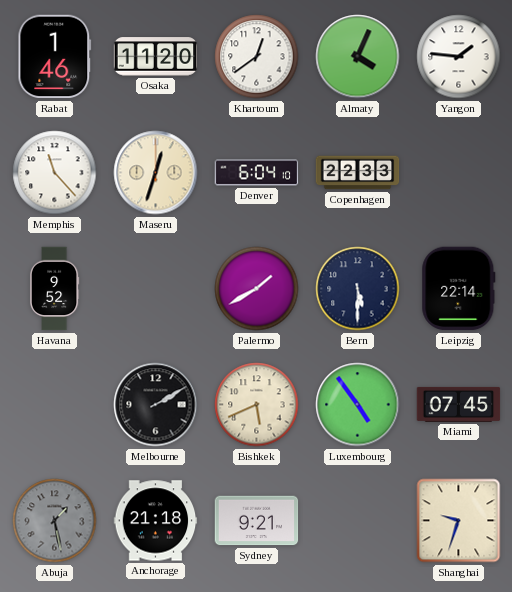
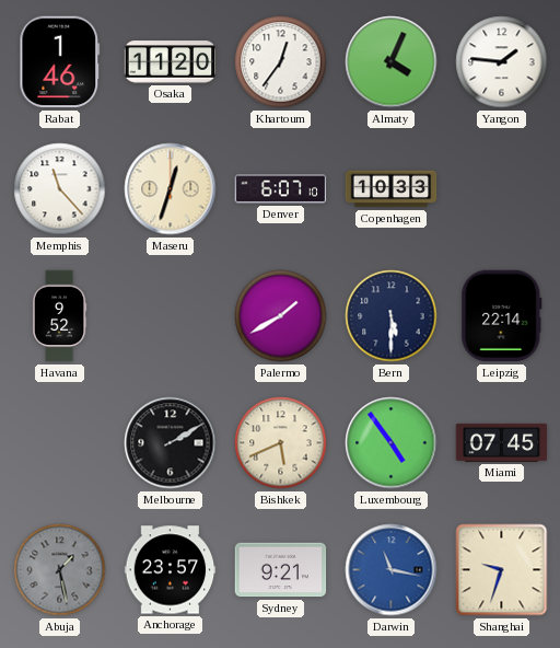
Khartoum: 12:39 -> 12:36 (281, 62)
Denver: 6:04 -> 6:07 (281, 189)
Copenhagen: 22:33 -> 10:33 (392, 189)
Anchorage: 21:18 -> 23:57 (171, 570)
Darwin: none -> 11:17 (392, 570)
